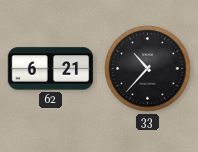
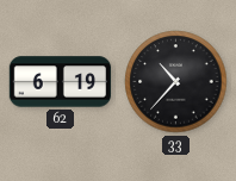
62: 6:21 -> 6:19 (61, 82)
